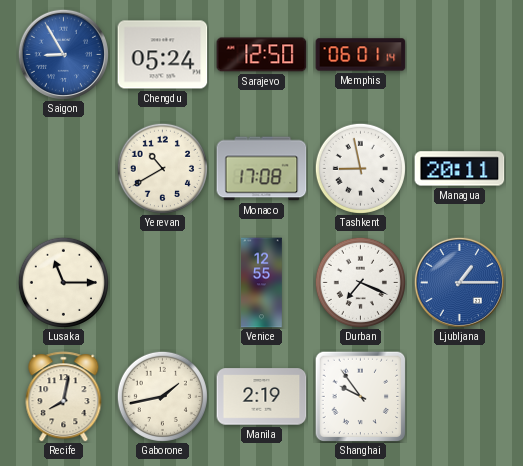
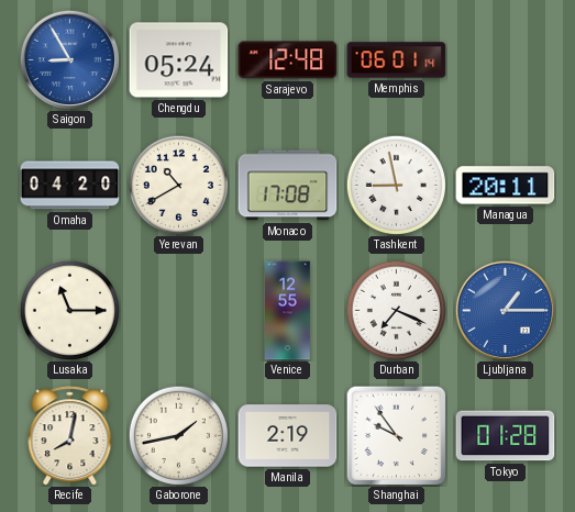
Sarajevo: 12:50 -> 12:48 (288, 60)
Omaha: none -> 04:20 (70, 186)
Tokyo: none -> 01:28 (506, 436)
